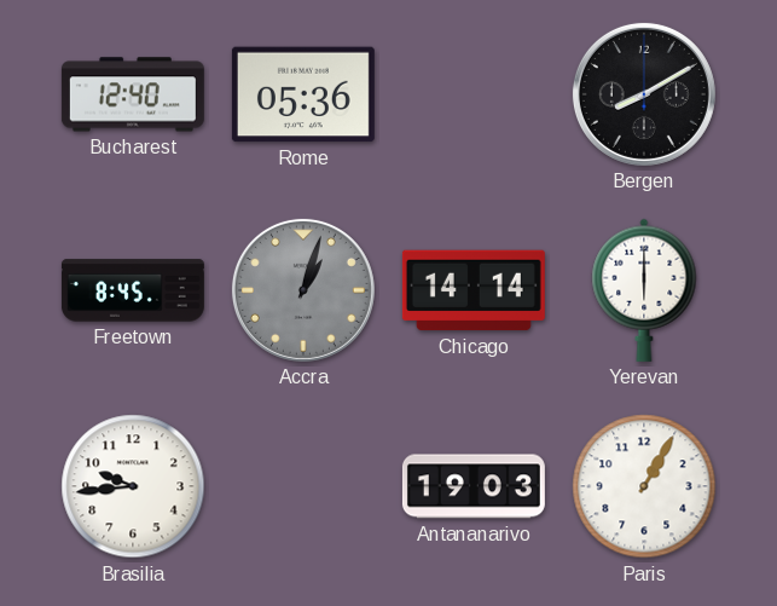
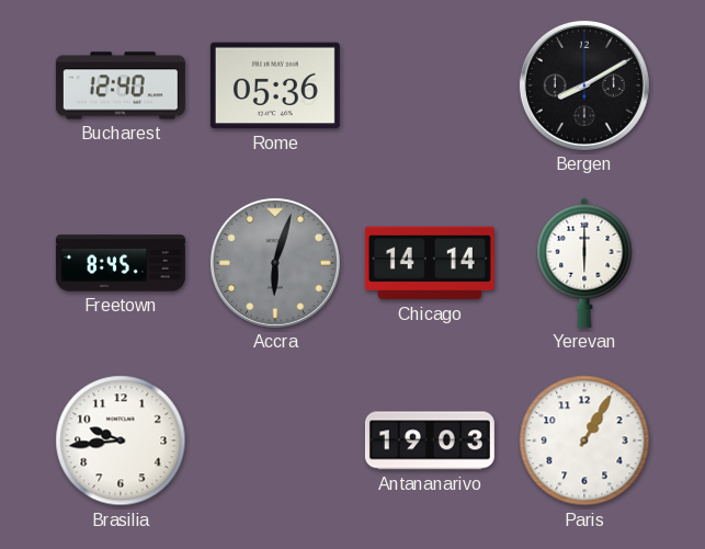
Accra: 1:03 -> 6:03 (275, 263)
